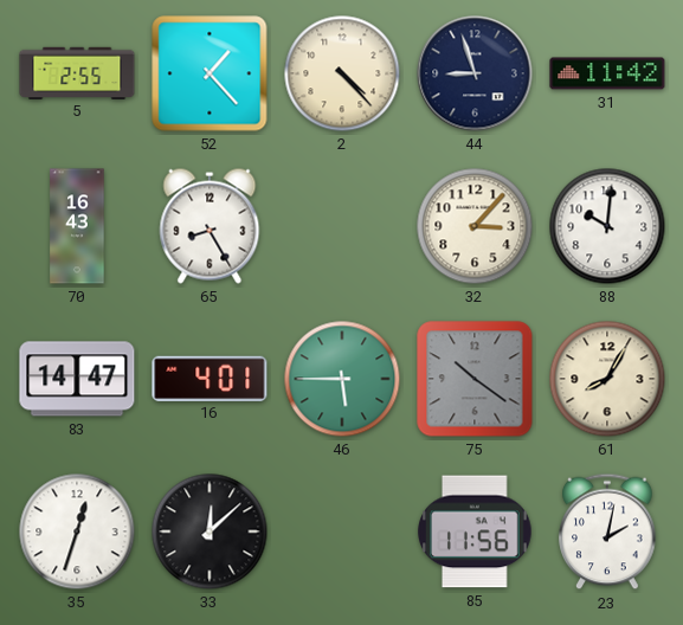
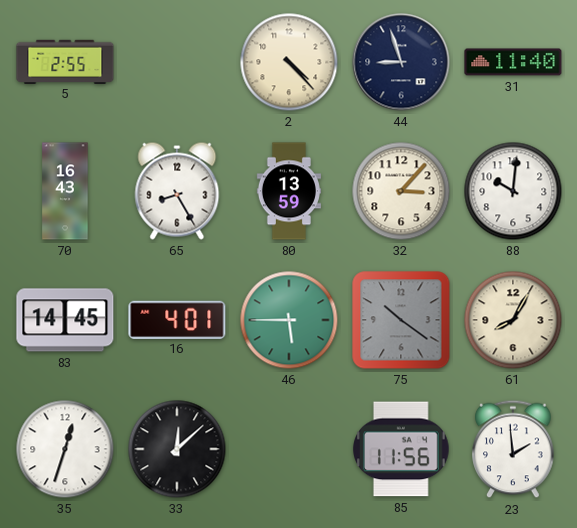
52: 1:23 -> none (210, 73)
31: 11:42 -> 11:40 (513, 62)
80: none -> 13:59 (289, 191)
83: 14:47 -> 14:45 (65, 320)
23: 2:02 -> 1:59 (513, 449)
